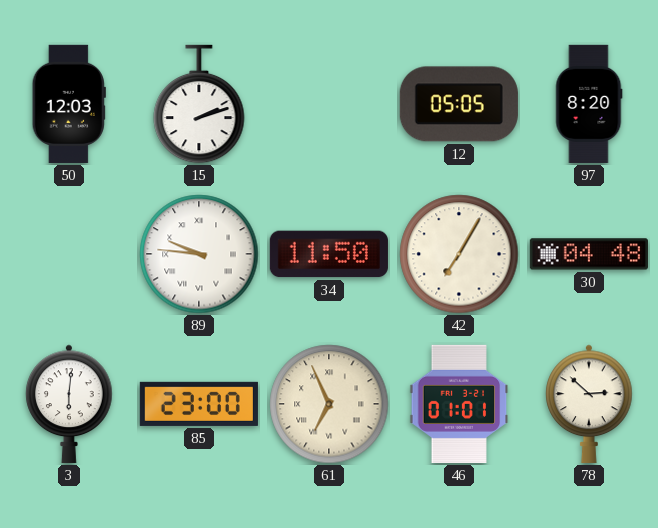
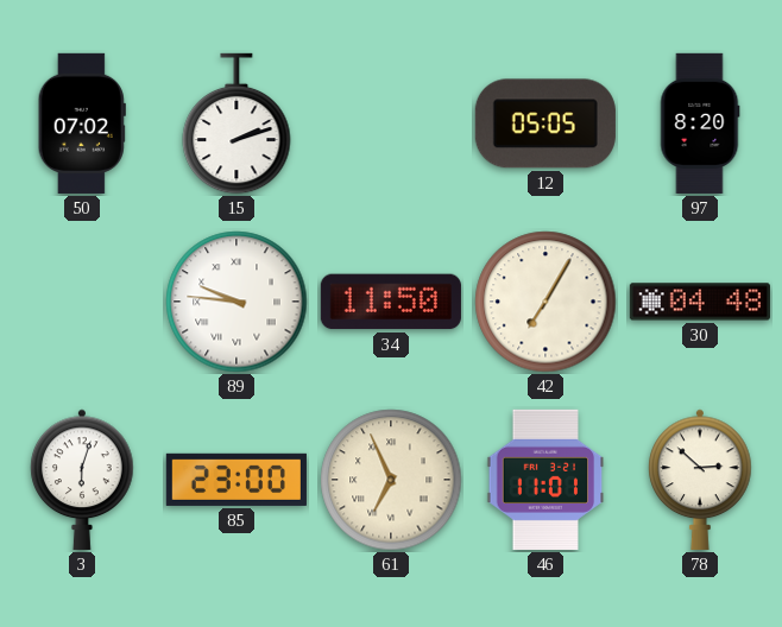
50: 12:03 -> 07:02 (82, 123)
3: 6:01 -> 6:03 (82, 480)
46: 01:01 -> 11:01 (545, 480)
